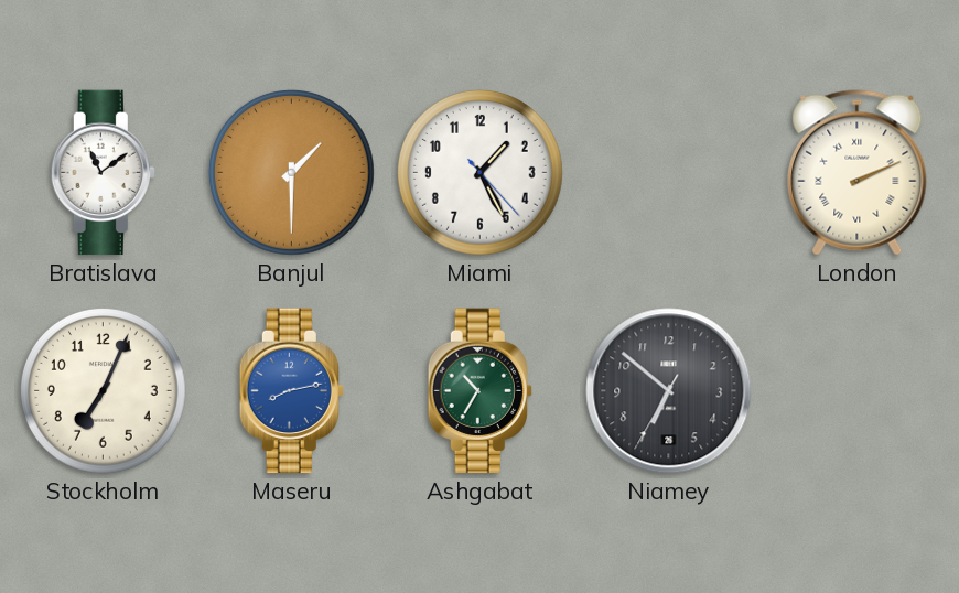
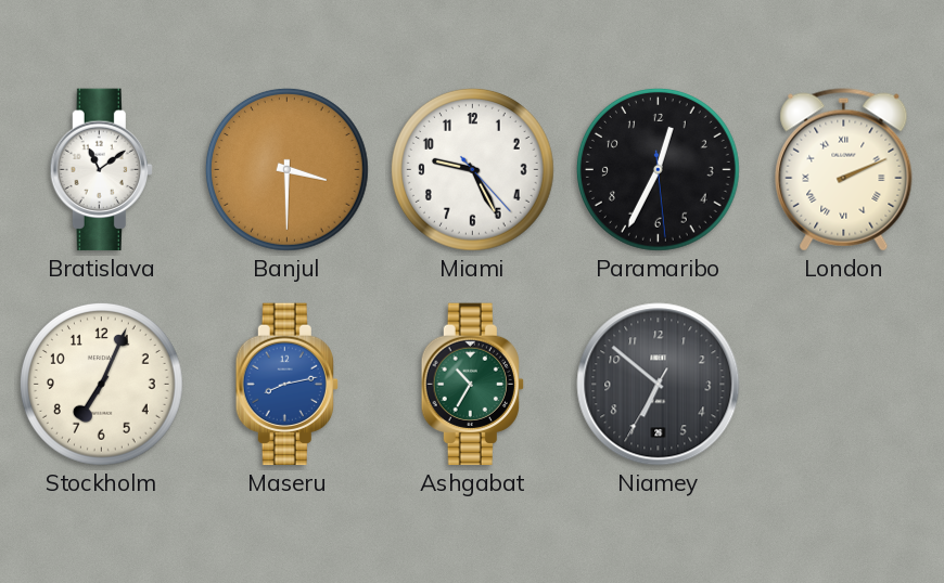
Banjul: 1:30 -> 3:30 (286, 169)
Miami: 1:25 -> 9:25 (472, 169)
Paramaribo: none -> 12:34 (658, 169)
